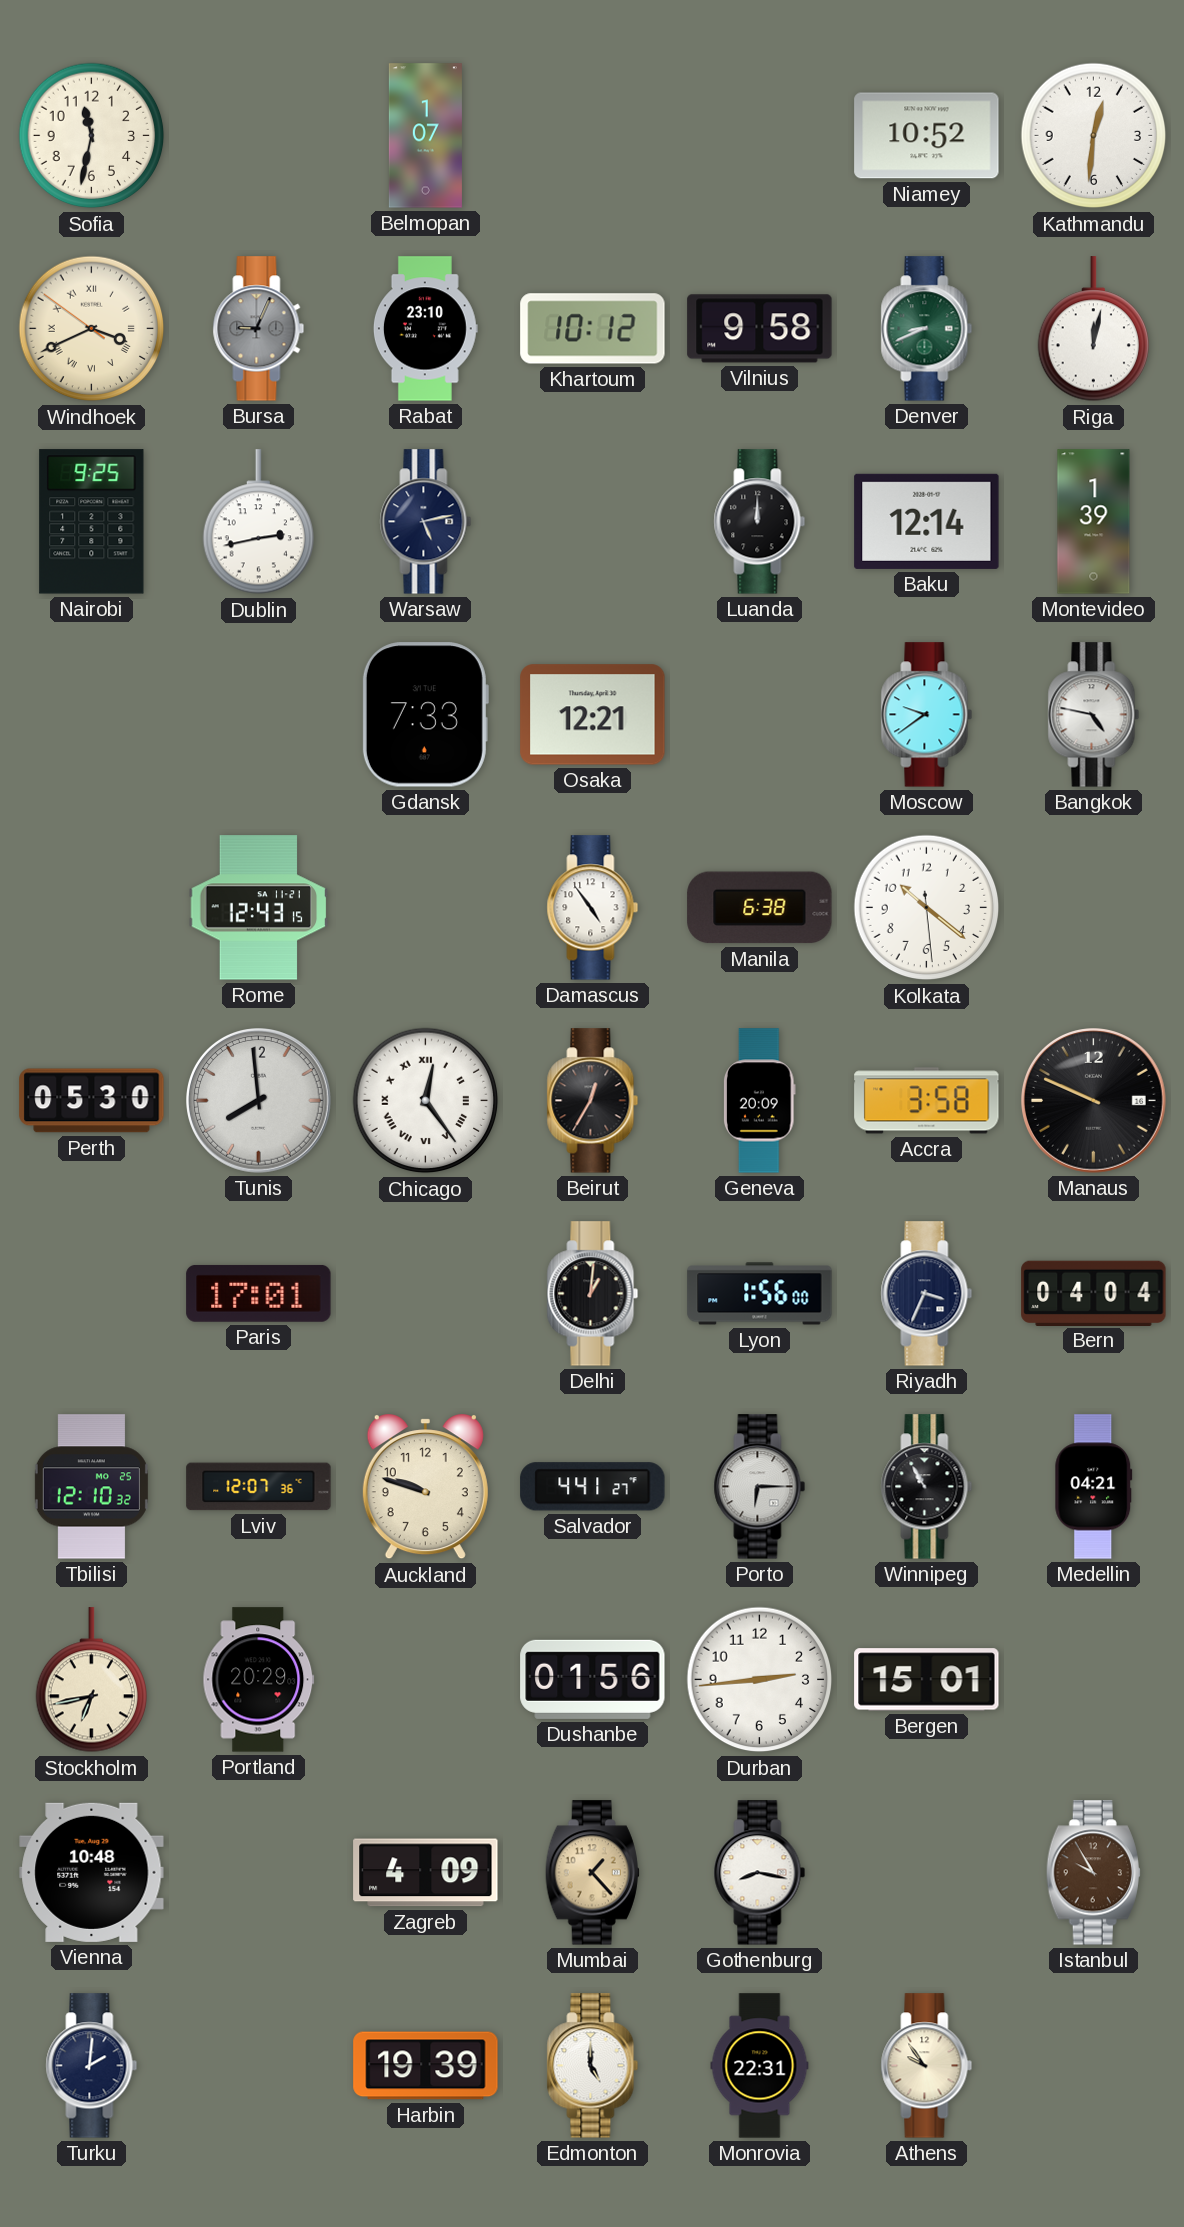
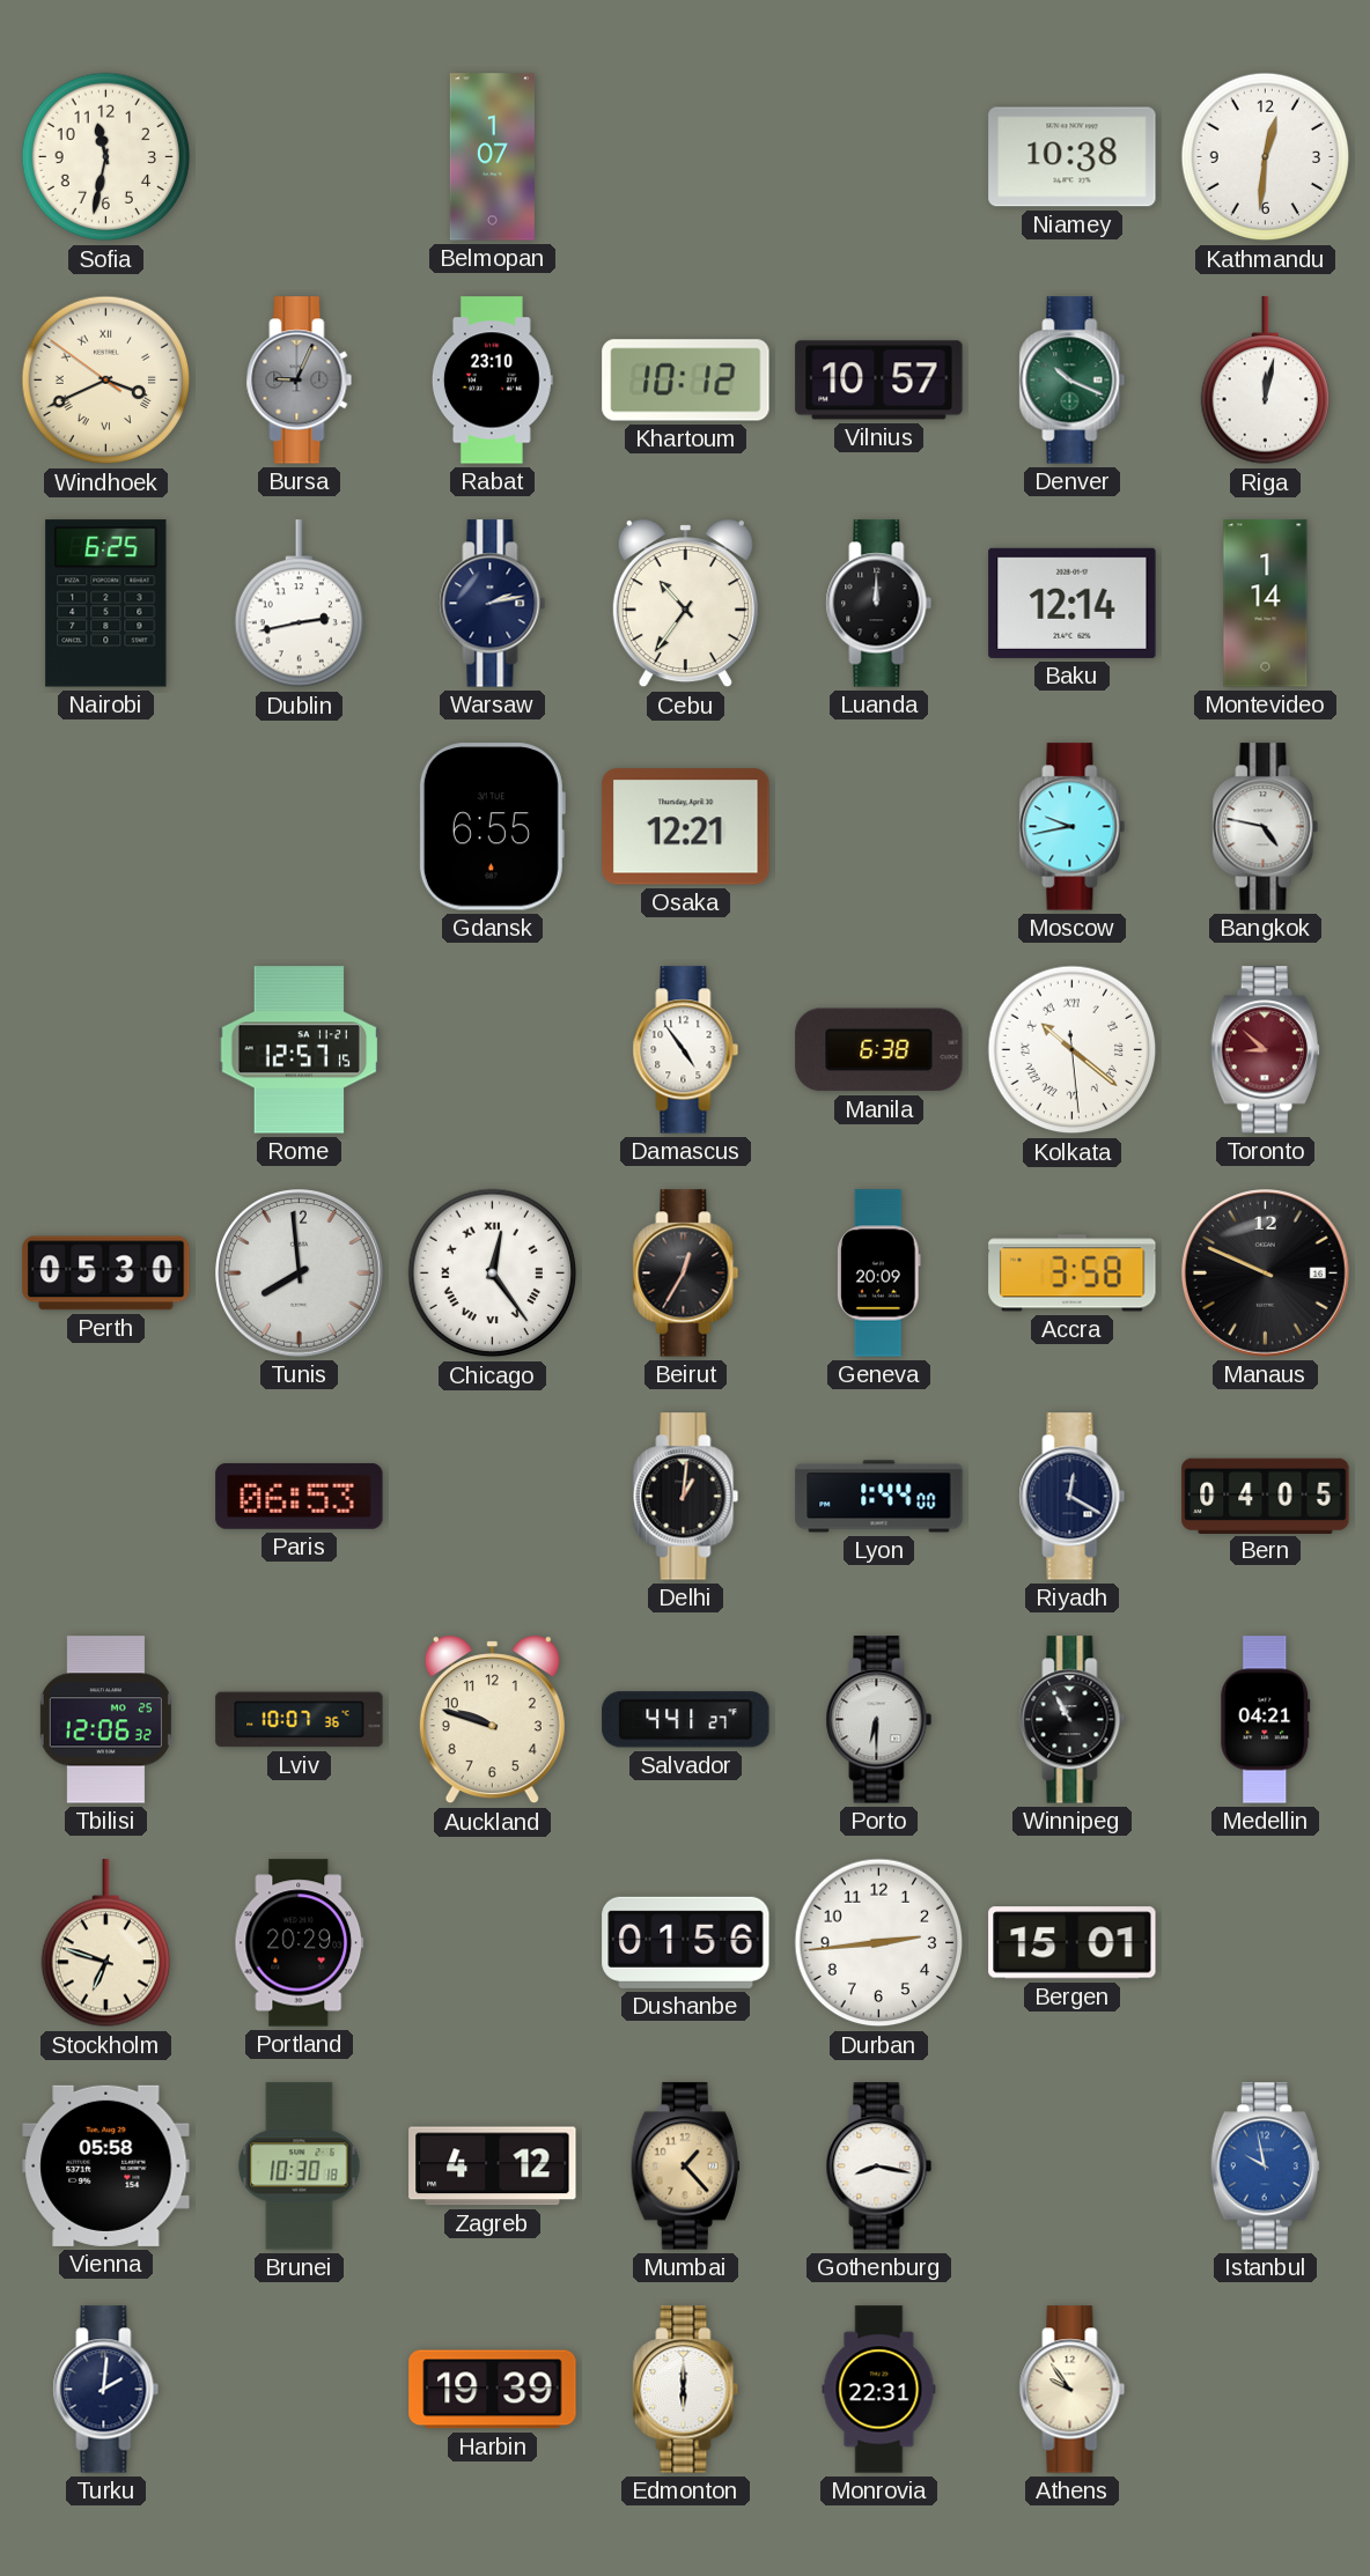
Niamey: 10:52 -> 10:38 (1073, 157)
Vilnius: 9:58 -> 10:57 (879, 381)
Denver: 8:41 -> 10:19 (1073, 381)
Nairobi: 9:25 -> 6:25 (106, 604)
Warsaw: 5:13 -> 2:13 (493, 604)
Cebu: none -> 10:36 (685, 604)
Montevideo: 1:39 -> 1:14 (1266, 604)
Gdansk: 7:33 -> 6:55 (492, 827)
Moscow: 9:39 -> 9:43 (1073, 827)
Rome: 12:43 -> 12:57 (300, 1050)
Kolkata numerals: Arabic -> Roman (1073, 1050)
Toronto: none -> 8:52 (1265, 1050)
Paris: 17:01 -> 06:53 (300, 1496)
Lyon: 1:56 -> 1:44 (879, 1497)
Riyadh: 3:34 -> 12:20 (1073, 1497)
Bern: 04:04 -> 04:05 (1266, 1496)
Tbilisi: 12:10 -> 12:06 (105, 1720)
Lviv: 12:07 -> 10:07 (300, 1720)
Porto: 6:15 -> 6:30 (879, 1720)
Stockholm: 6:43 -> 6:48 (105, 1943)
Vienna: 10:48 -> 05:58 (106, 2165)
Brunei: none -> 10:30 (300, 2167)
Zagreb: 4:09 -> 4:12 (493, 2167)
Istanbul: 9:55 -> 9:58 (1265, 2167)
Istanbul dial: brown -> blue (1265, 2167)
Edmonton: 5:00 -> 6:00 (686, 2390)
